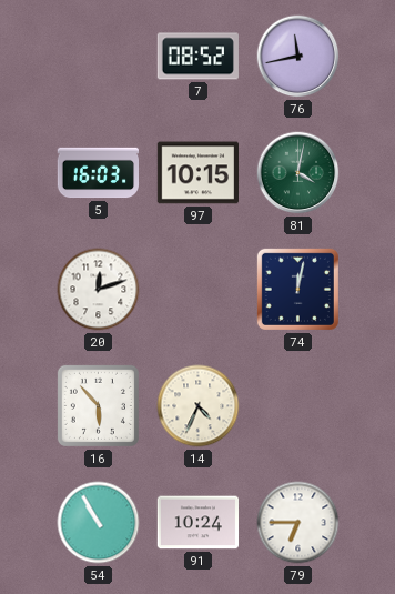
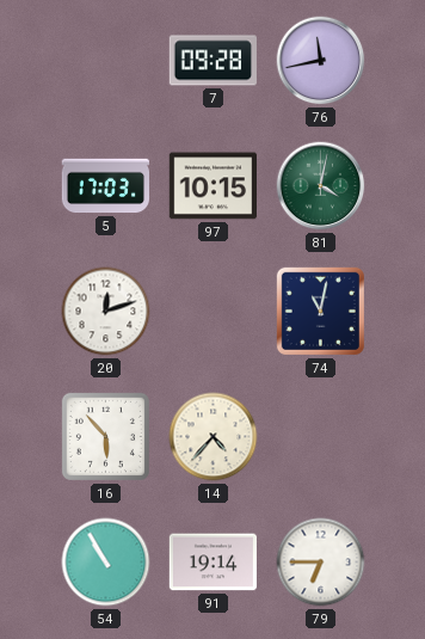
7: 08:52 -> 09:28 (213, 61)
5: 16:03 -> 17:03 (106, 186)
74: 12:02 -> 11:02 (320, 311)
14: 4:34 -> 4:37 (214, 437)
91: 10:24 -> 19:14 (213, 563)
